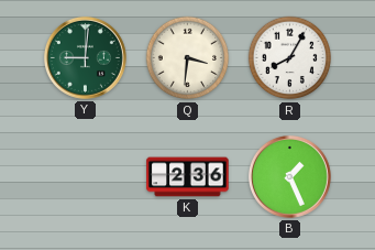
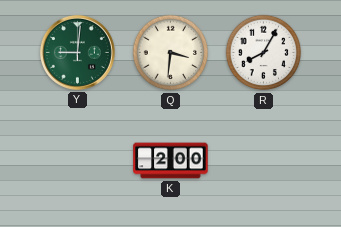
K: 2:36 -> 2:00 (171, 161)
B: 1:26 -> none (289, 176)
